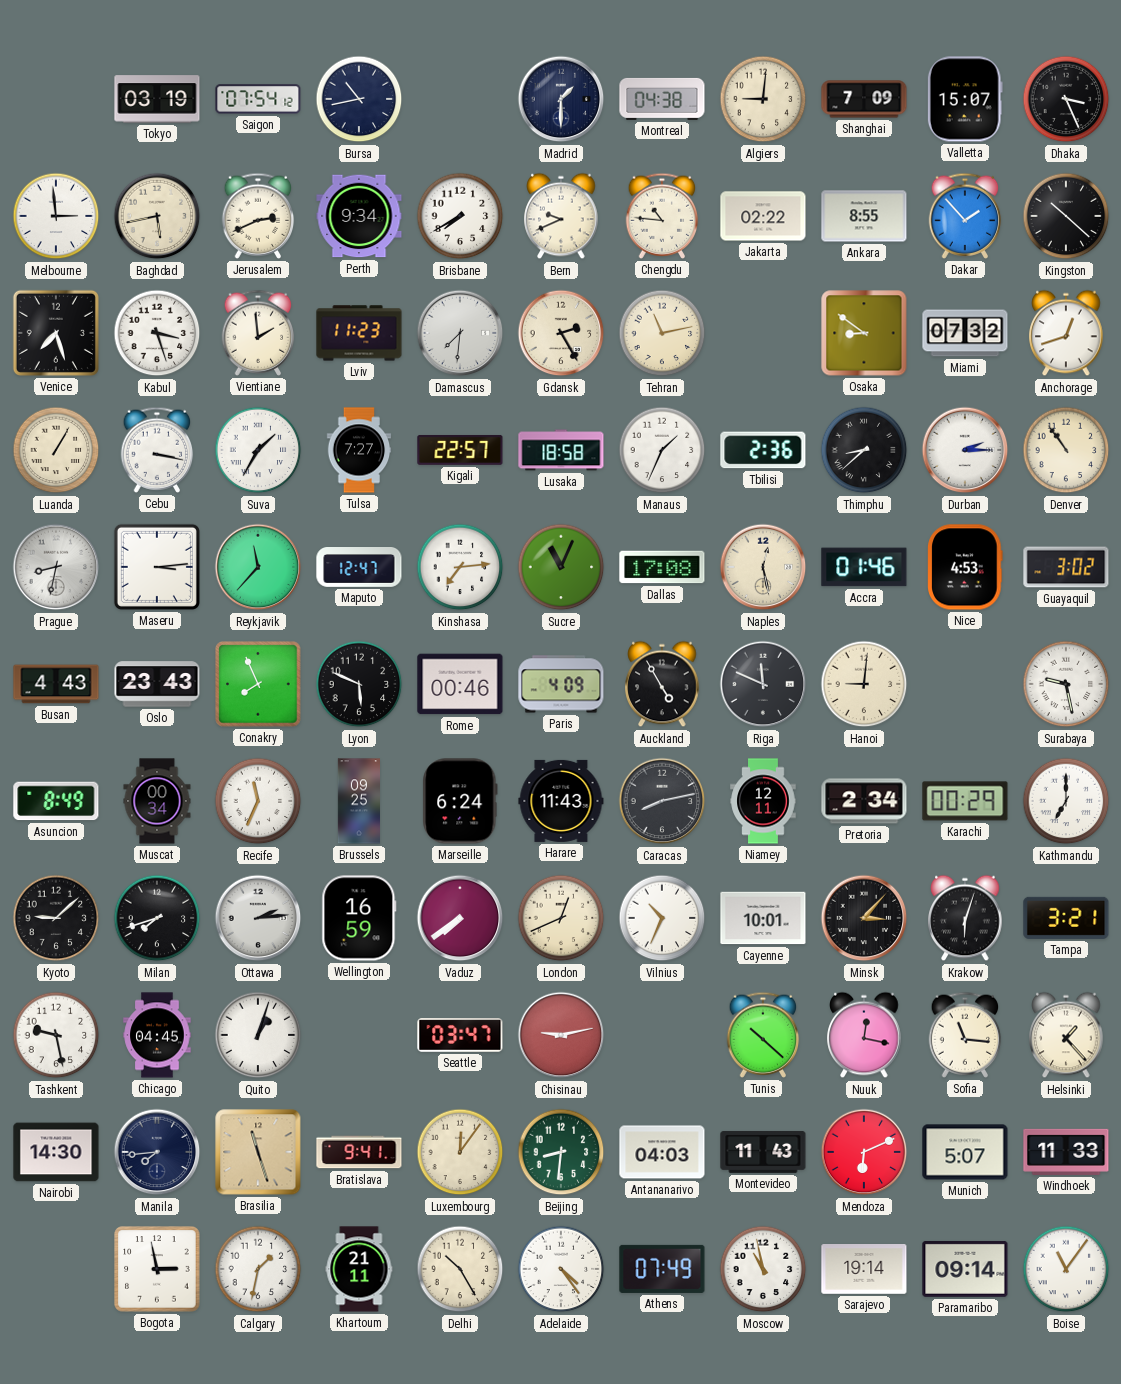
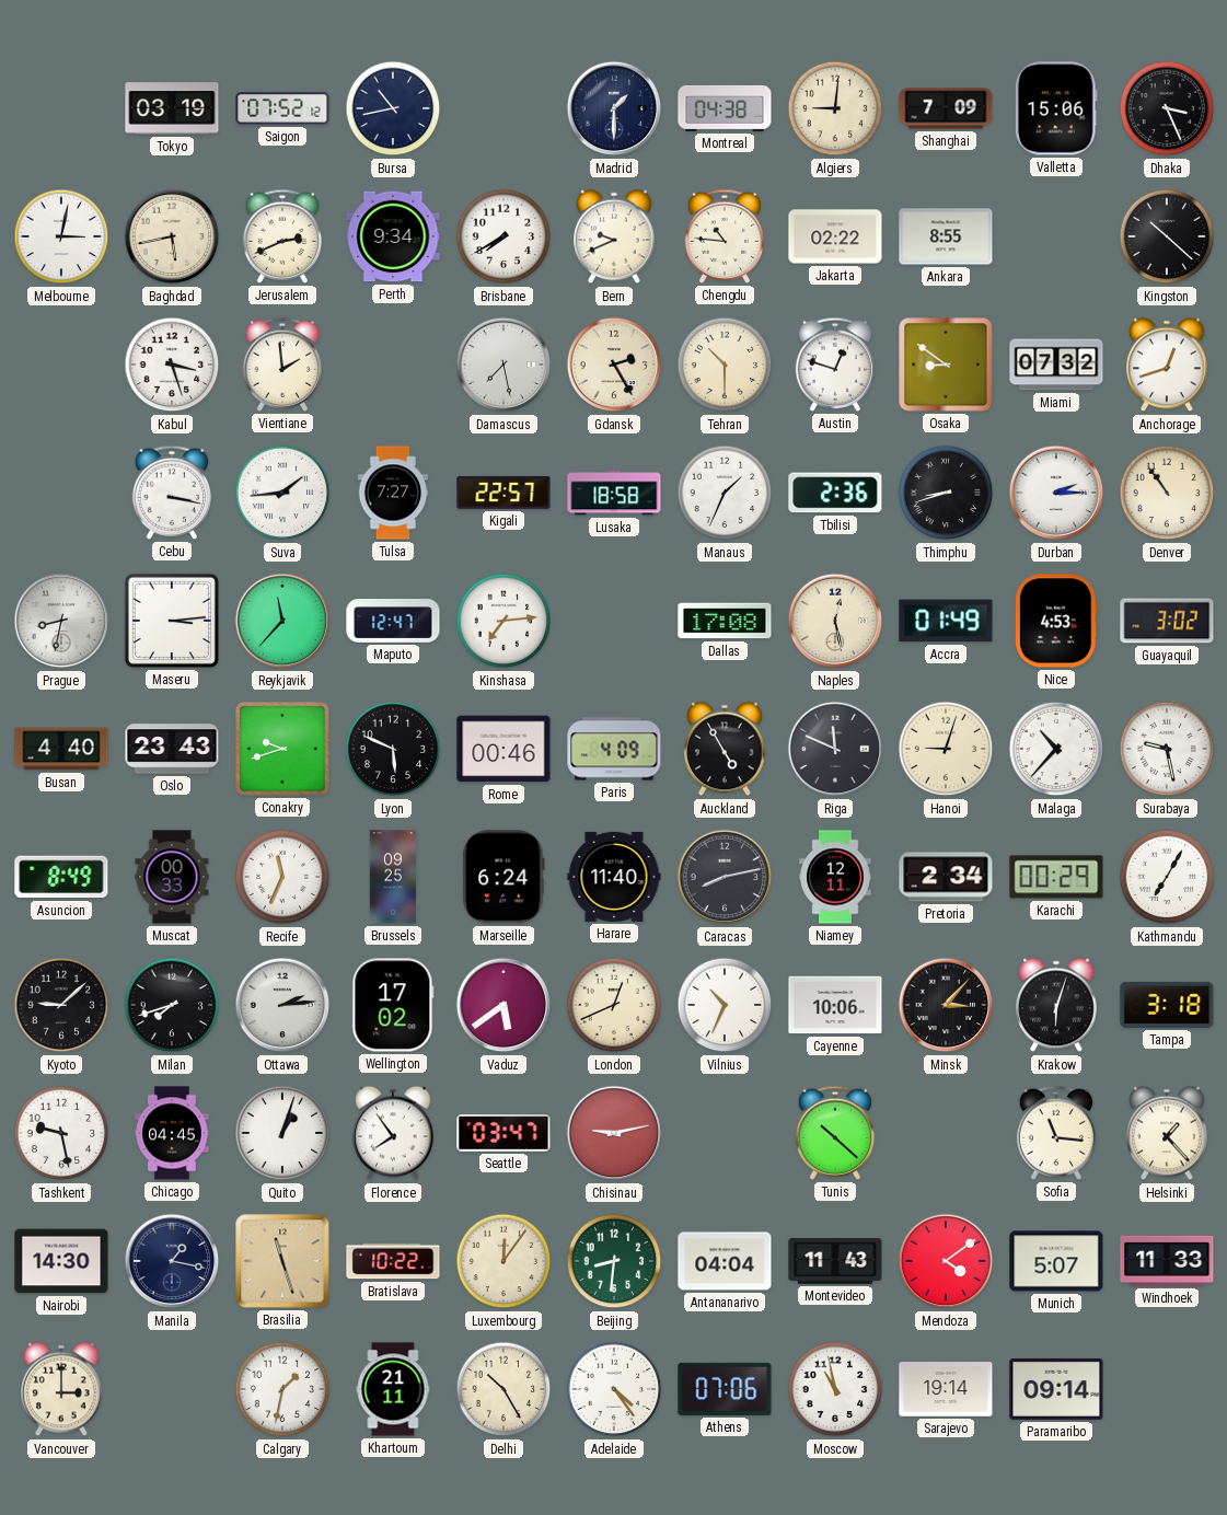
Saigon: 07:54 -> 07:52 (282, 108)
Valletta: 15:07 -> 15:06 (1056, 108)
Melbourne: 2:59 -> 3:02 (61, 236)
Dakar: 1:53 -> none (965, 216)
Venice: 7:27 -> none (56, 333)
Lviv: 11:23 -> none (359, 333)
Damascus: 7:31 -> 7:28 (503, 365)
Tehran: 11:13 -> 10:30 (725, 365)
Austin: none -> 12:48 (835, 365)
Luanda: 1:05 -> none (56, 450)
Suva: 1:35 -> 1:44 (282, 493)
Thimphu: 8:38 -> 8:42 (946, 493)
Sucre: 11:04 -> none (561, 567)
Accra: 01:46 -> 01:49 (946, 621)
Busan: 4:43 -> 4:40 (61, 749)
Conakry: 7:56 -> 9:42 (282, 749)
Hanoi: 9:01 -> 9:03 (946, 749)
Malaga: none -> 10:37 (1056, 749)
Muscat: 00:34 -> 00:33 (172, 877)
Harare: 11:43 -> 11:40 (614, 877)
Kathmandu: 7:00 -> 7:05 (1167, 877)
Wellington: 16:59 -> 17:02 (393, 1005)
Vaduz: 7:39 -> 5:39 (503, 1005)
Cayenne: 10:01 -> 10:06 (835, 1005)
Tampa: 3:21 -> 3:18 (1167, 1005)
Florence: none -> 7:54 (393, 1133)
Nuuk: 12:17 -> none (864, 1035)
Manila: 7:44 -> 1:17 (172, 1261)
Bratislava: 9:41 -> 10:22 (393, 1261)
Antananarivo: 04:03 -> 04:04 (725, 1261)
Mendoza: 6:11 -> 4:09 (946, 1261)
Vancouver: none -> 3:00 (61, 1389)
Bogota: 2:58 -> none (157, 1269)
Athens: 07:49 -> 07:06 (725, 1389)
Boise: 11:06 -> none (1066, 1269)
